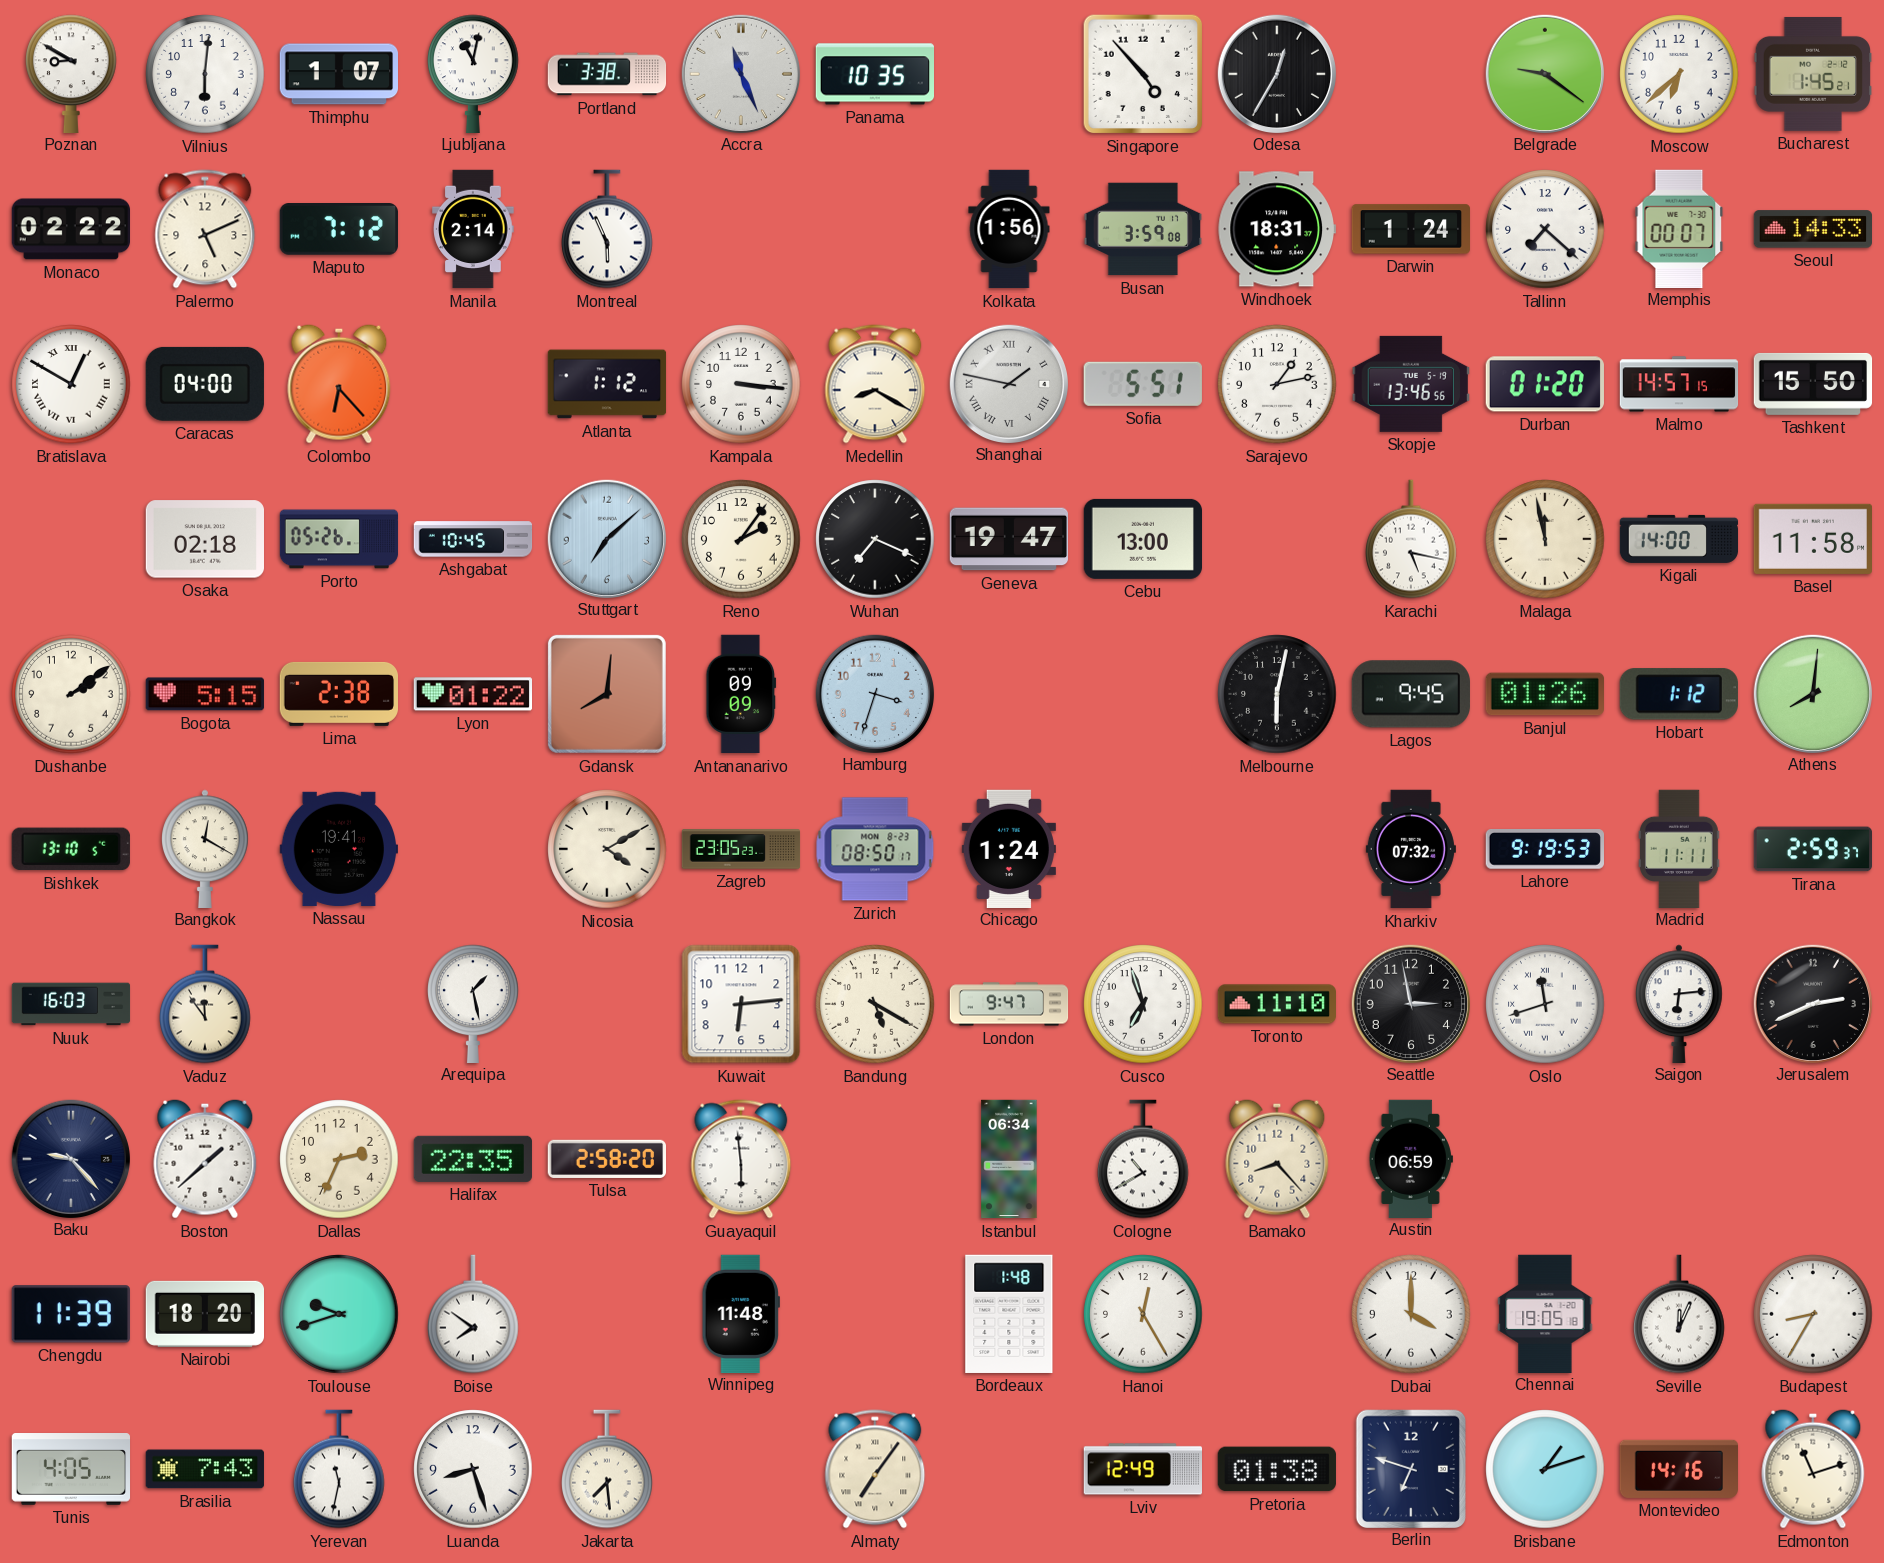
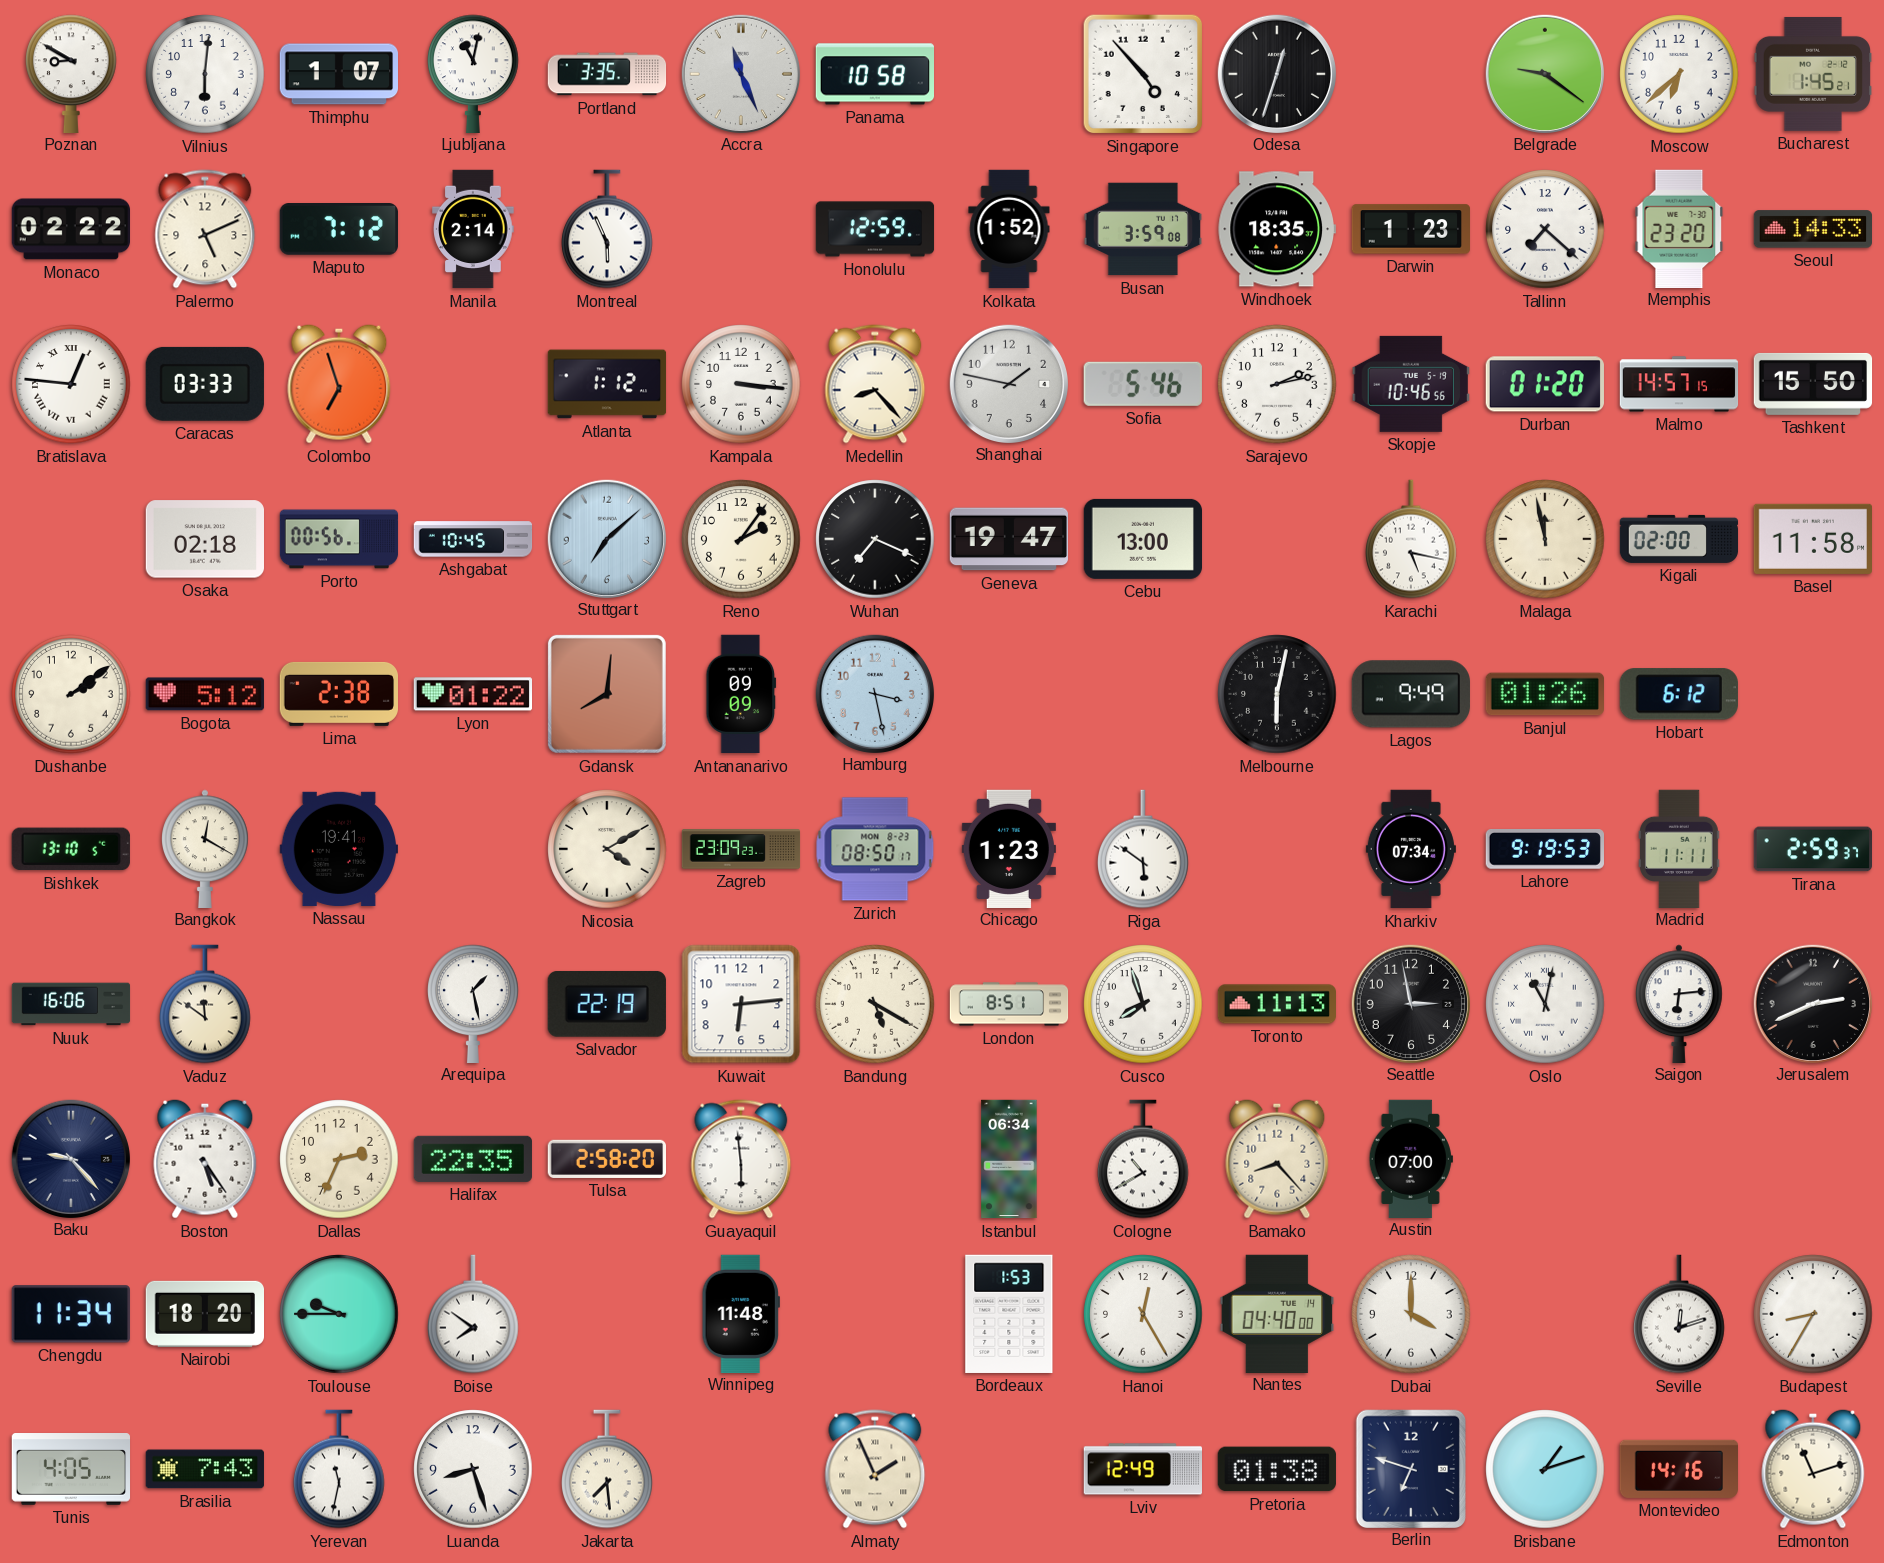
Portland: 3:38 -> 3:35 (607, 74)
Panama: 10:35 -> 10:58 (874, 74)
Odesa: 12:35 -> 12:33 (1276, 73)
Honolulu: none -> 12:59 (875, 229)
Kolkata: 1:56 -> 1:52 (1009, 229)
Windhoek: 18:31 -> 18:35 (1277, 229)
Darwin: 1:24 -> 1:23 (1410, 229)
Memphis: 00:07 -> 23:20 (1679, 228)
Bratislava: 12:50 -> 12:46 (71, 384)
Caracas: 04:00 -> 03:33 (205, 384)
Colombo: 6:23 -> 6:57 (339, 384)
Medellin: 8:20 -> 8:23 (875, 384)
Shanghai numerals: Roman -> Arabic (1008, 383)
Sofia: 5:51 -> 5:46 (1143, 384)
Sarajevo: 1:13 -> 2:13 (1277, 384)
Skopje: 13:46 -> 10:46 (1411, 384)
Porto: 05:26 -> 00:56 (339, 539)
Kigali: 14:00 -> 02:00 (1679, 539)
Bogota: 5:15 -> 5:12 (205, 694)
Hamburg: 3:33 -> 3:28 (874, 693)
Lagos: 9:45 -> 9:49 (1411, 694)
Hobart: 1:12 -> 6:12 (1679, 694)
Athens: 8:01 -> none (1812, 693)
Zagreb: 23:05 -> 23:09 (741, 849)
Chicago: 1:24 -> 1:23 (1009, 848)
Riga: none -> 5:51 (1143, 849)
Kharkiv: 07:32 -> 07:34 (1411, 849)
Nuuk: 16:03 -> 16:06 (71, 1004)
Vaduz: 11:54 -> 11:51 (205, 1004)
Salvador: none -> 22:19 (607, 1004)
London: 9:47 -> 8:51 (1009, 1004)
Cusco: 6:57 -> 7:57 (1143, 1004)
Toronto: 11:10 -> 11:13 (1276, 1004)
Oslo: 11:42 -> 11:02 (1545, 1004)
Boston: 1:38 -> 5:24 (205, 1159)
Austin: 06:59 -> 07:00 (1411, 1158)
Chengdu: 11:39 -> 11:34 (71, 1314)
Toulouse: 9:42 -> 9:45 (339, 1314)
Bordeaux: 1:48 -> 1:53 (1009, 1314)
Nantes: none -> 04:40 (1277, 1313)
Chennai: 19:05 -> none (1545, 1313)
Seville: 12:04 -> 12:12 (1679, 1314)
Almaty: 7:06 -> 1:56 (875, 1469)
